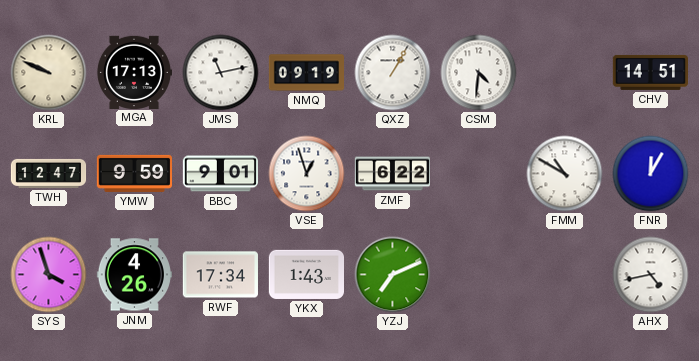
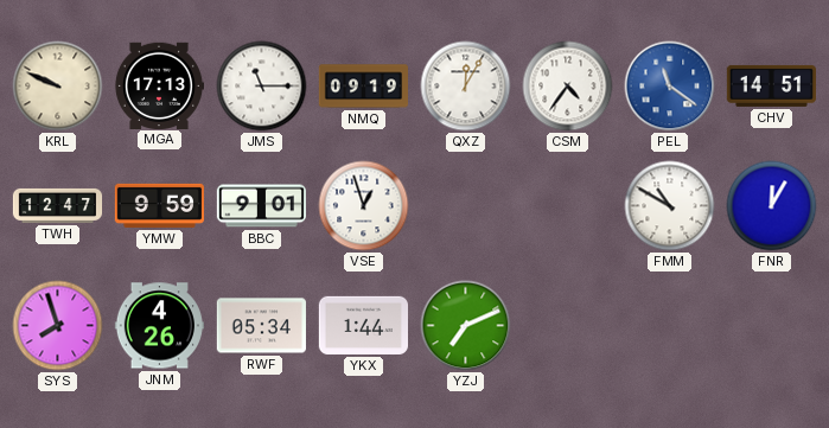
JMS: 11:13 -> 11:15 (262, 87)
QXZ: 1:05 -> 12:05 (466, 87)
CSM: 4:31 -> 4:36 (568, 87)
PEL: none -> 11:21 (670, 87)
ZMF: 6:22 -> none (392, 174)
SYS: 3:57 -> 7:57 (58, 326)
RWF: 17:34 -> 05:34 (261, 326)
YKX: 1:43 -> 1:44 (363, 325)
AHX: 4:43 -> none (651, 275)
